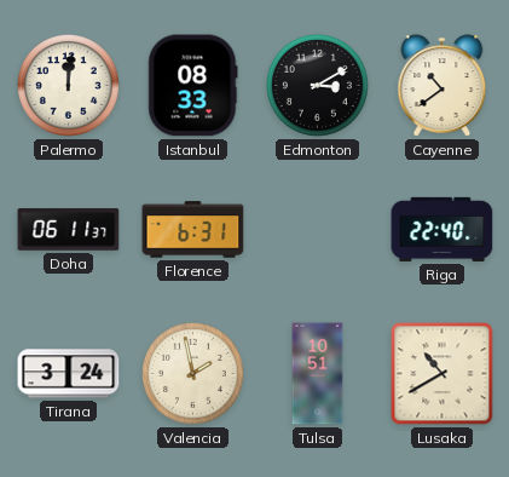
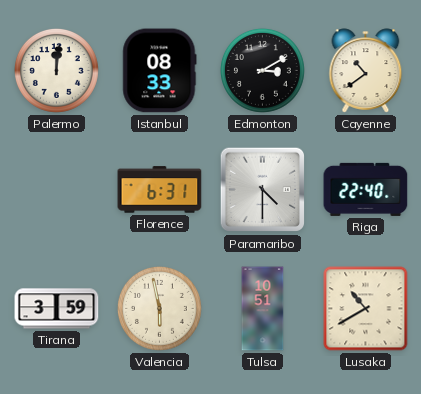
Doha: 06:11 -> none (69, 230)
Paramaribo: none -> 4:30 (263, 190)
Tirana: 3:24 -> 3:59 (57, 309)
Valencia: 1:58 -> 5:58 (159, 308)
